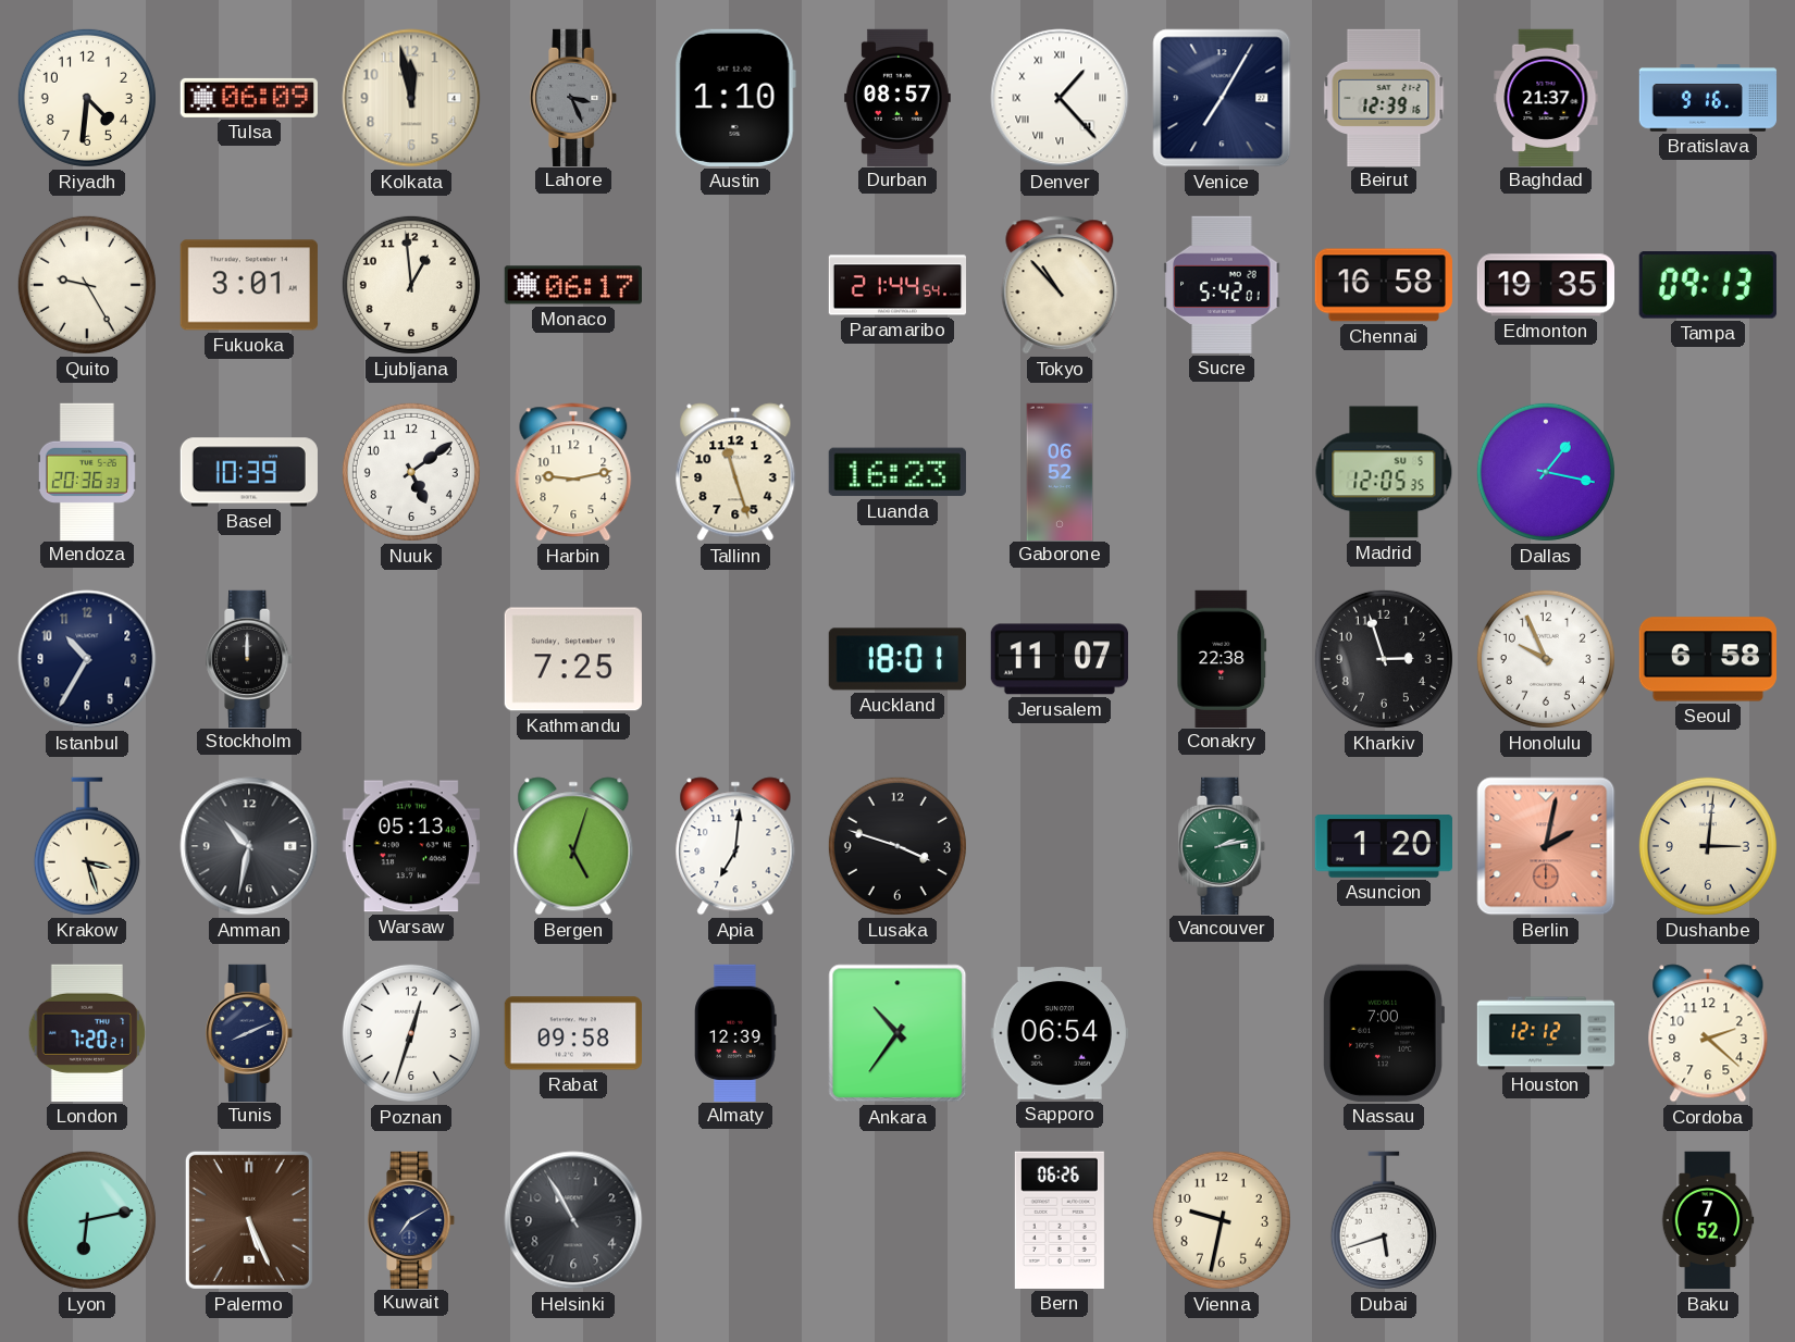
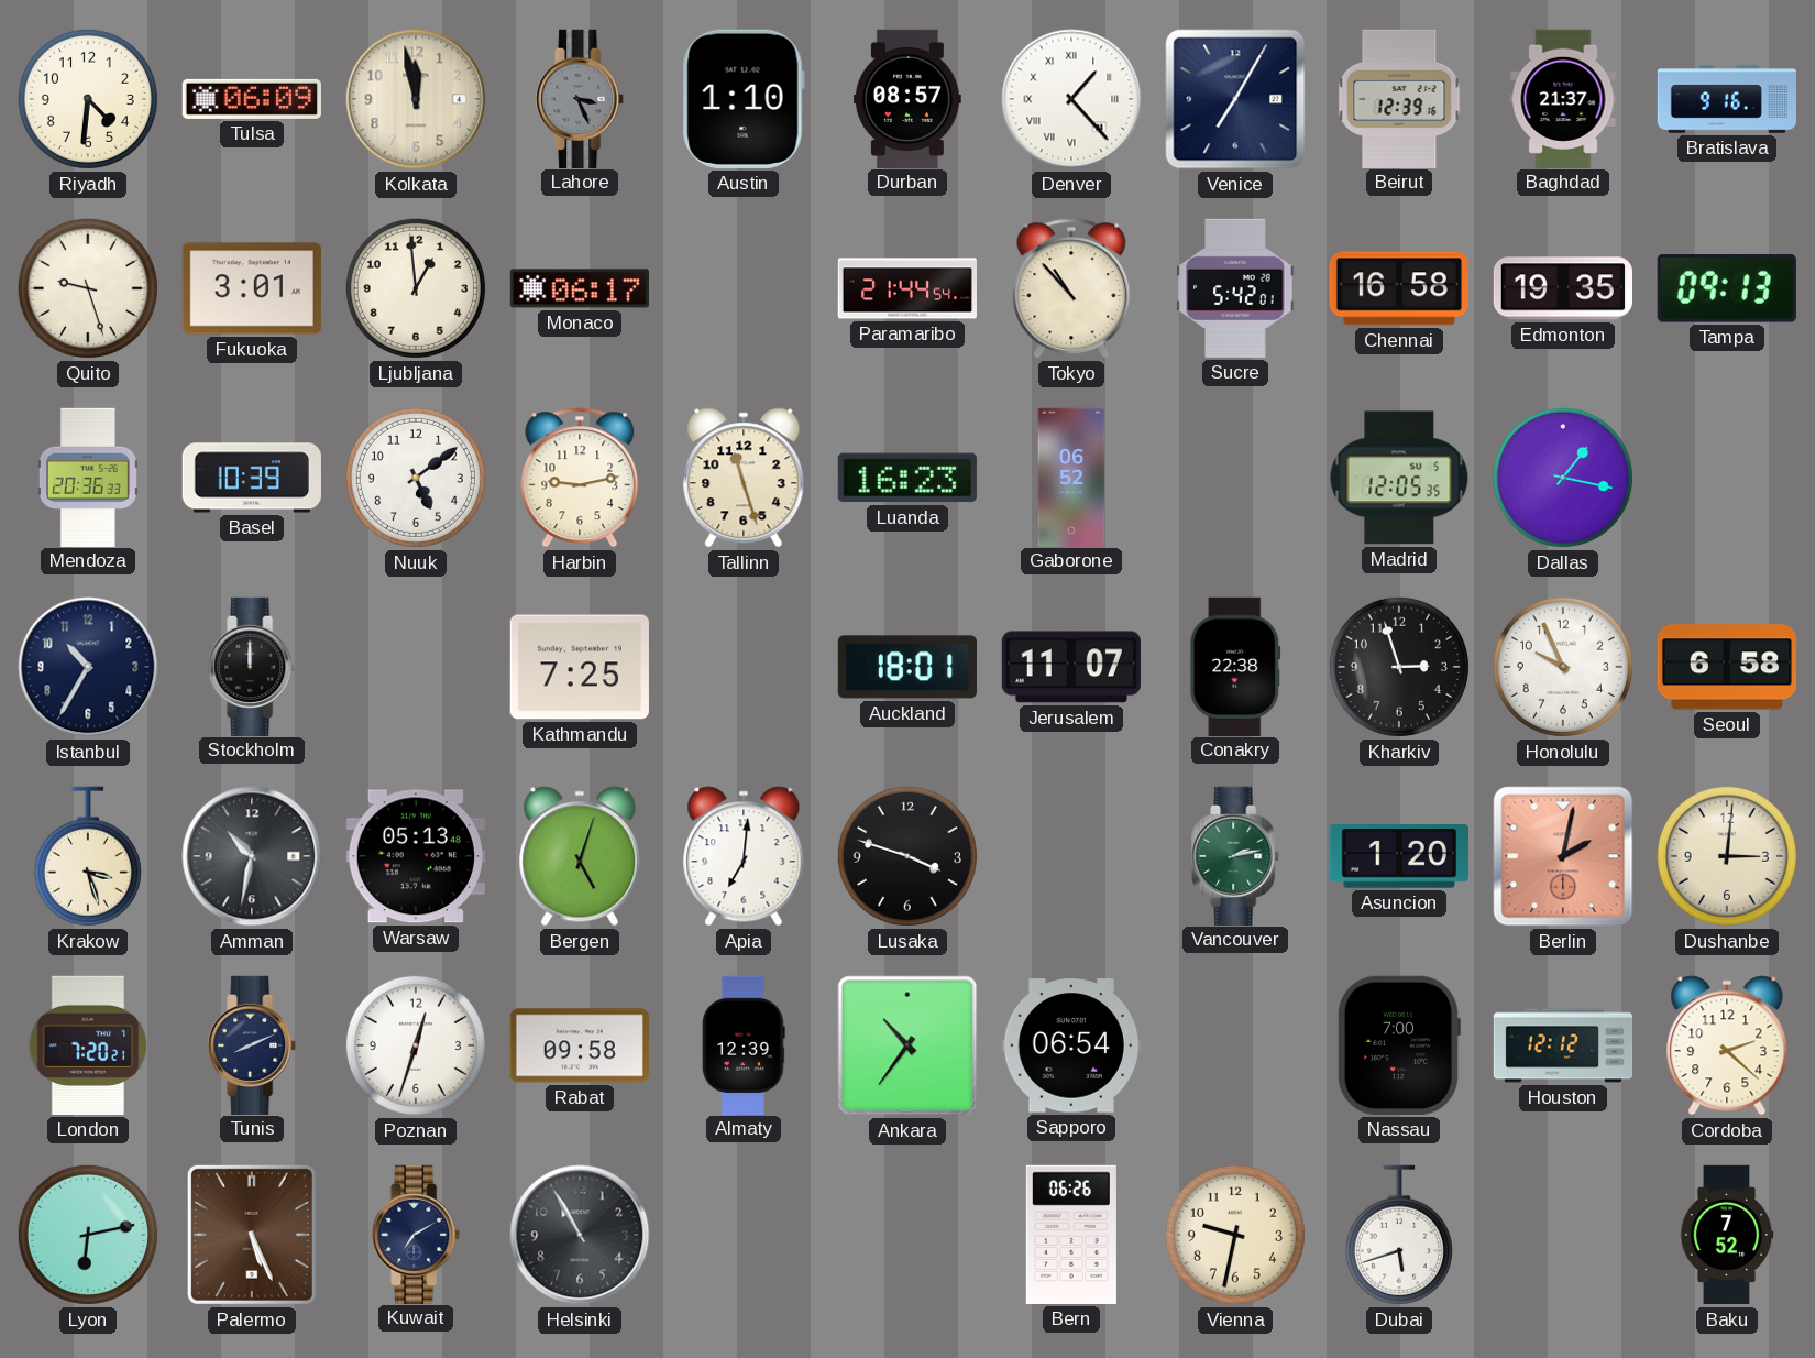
Quito: 9:25 -> 9:27 (88, 288)
